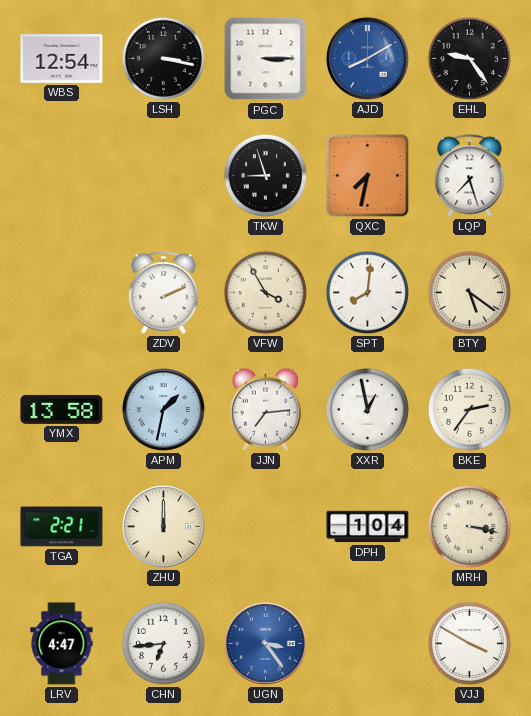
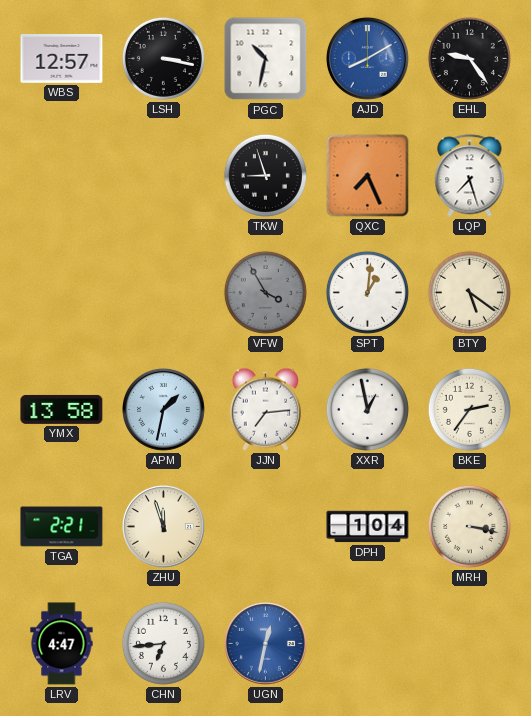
WBS: 12:54 -> 12:57 (62, 59)
PGC: 3:15 -> 10:32 (266, 59)
QXC: 7:32 -> 7:26 (368, 176)
ZDV: 2:11 -> none (164, 293)
VFW dial: cream -> grey (265, 292)
SPT: 8:01 -> 1:01 (367, 292)
ZHU: 12:00 -> 11:57 (163, 526)
UGN: 3:24 -> 12:32 (265, 643)
VJJ: 3:50 -> none (469, 643)
